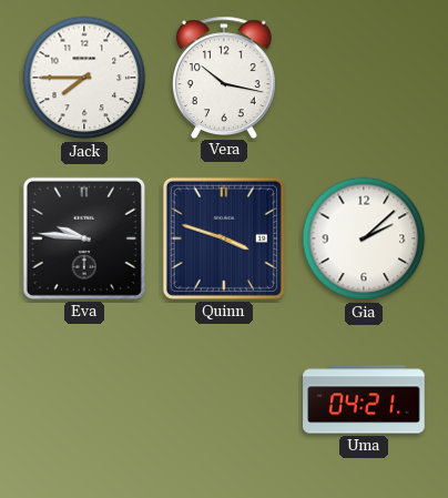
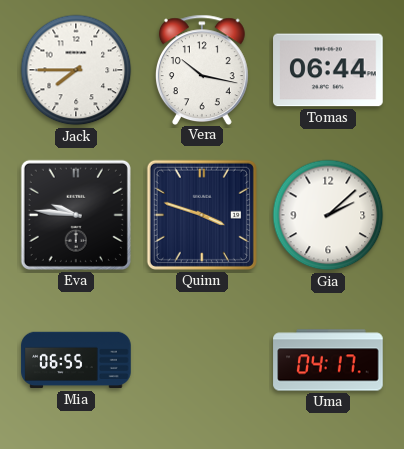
Tomas: none -> 06:44 (328, 70)
Mia: none -> 06:55 (76, 360)
Uma: 04:21 -> 04:17 (328, 360)
